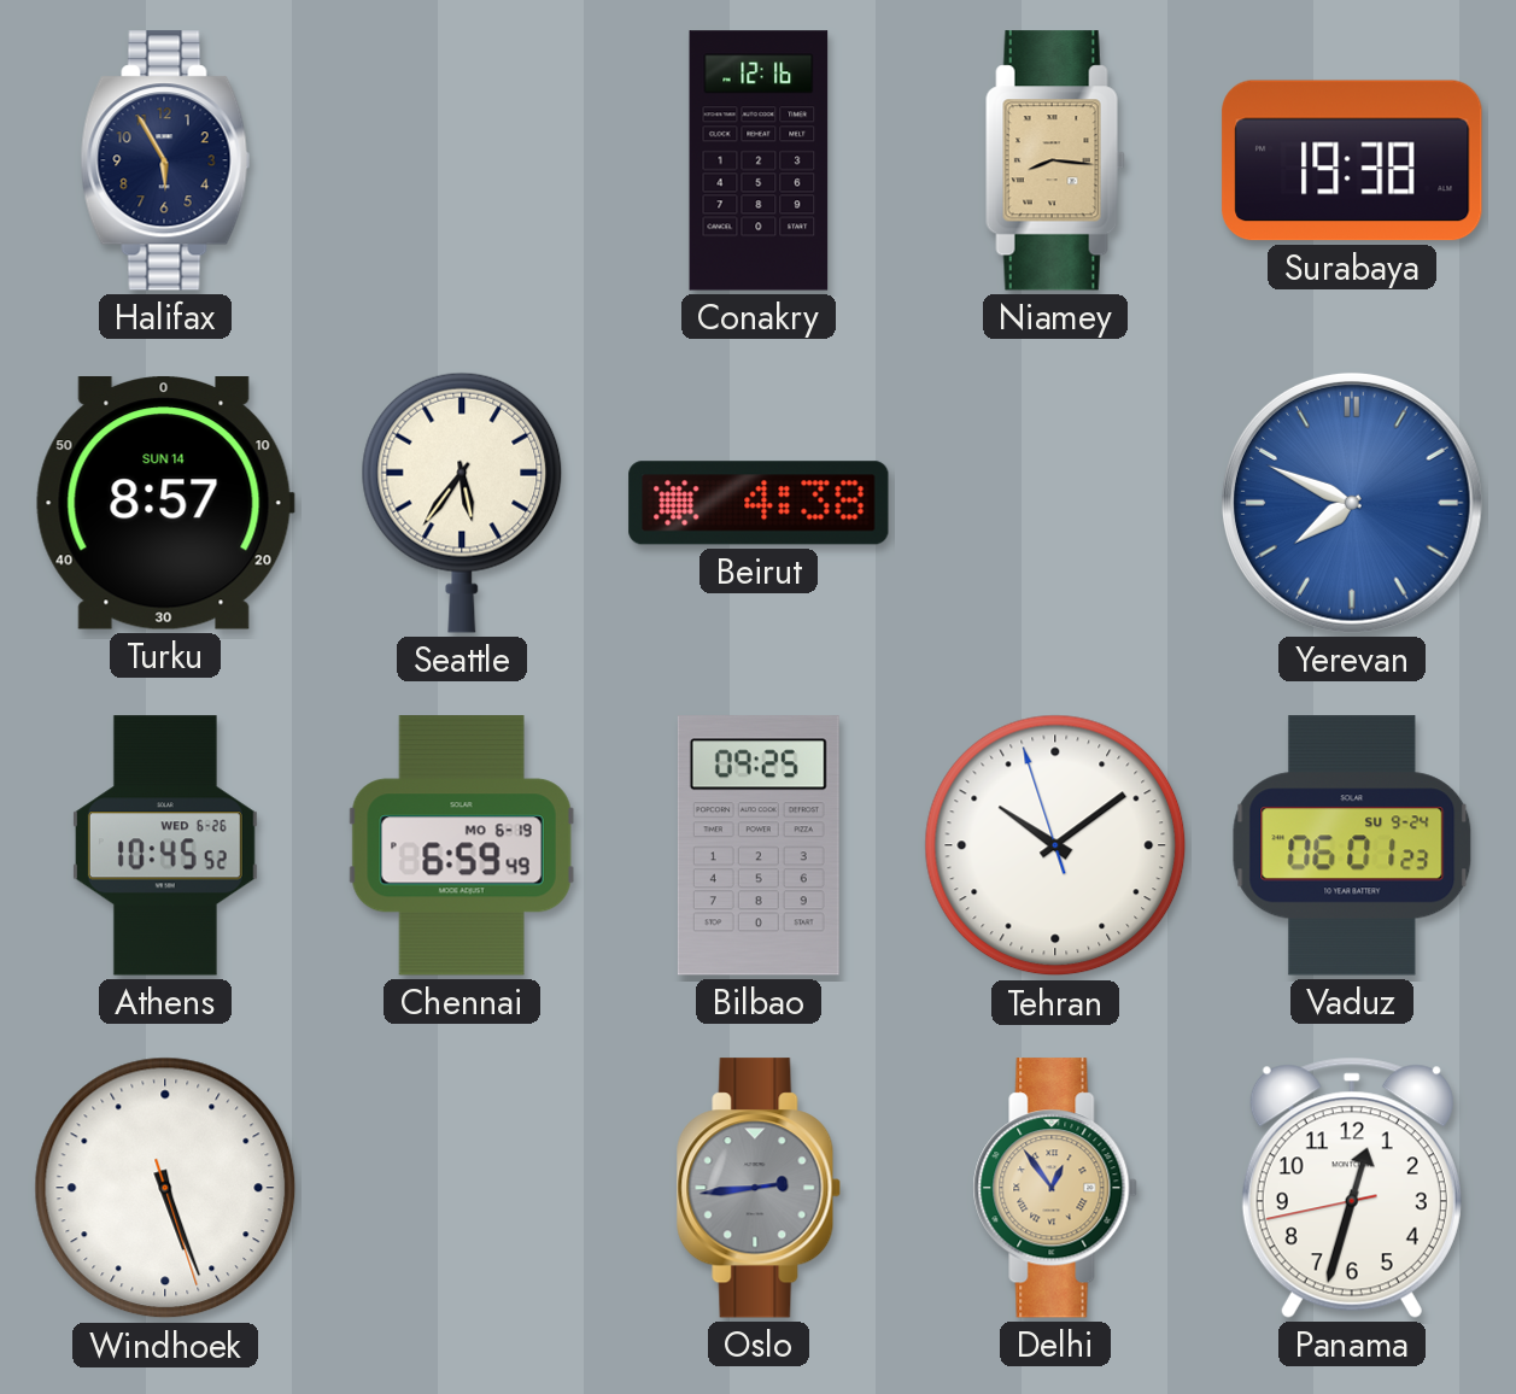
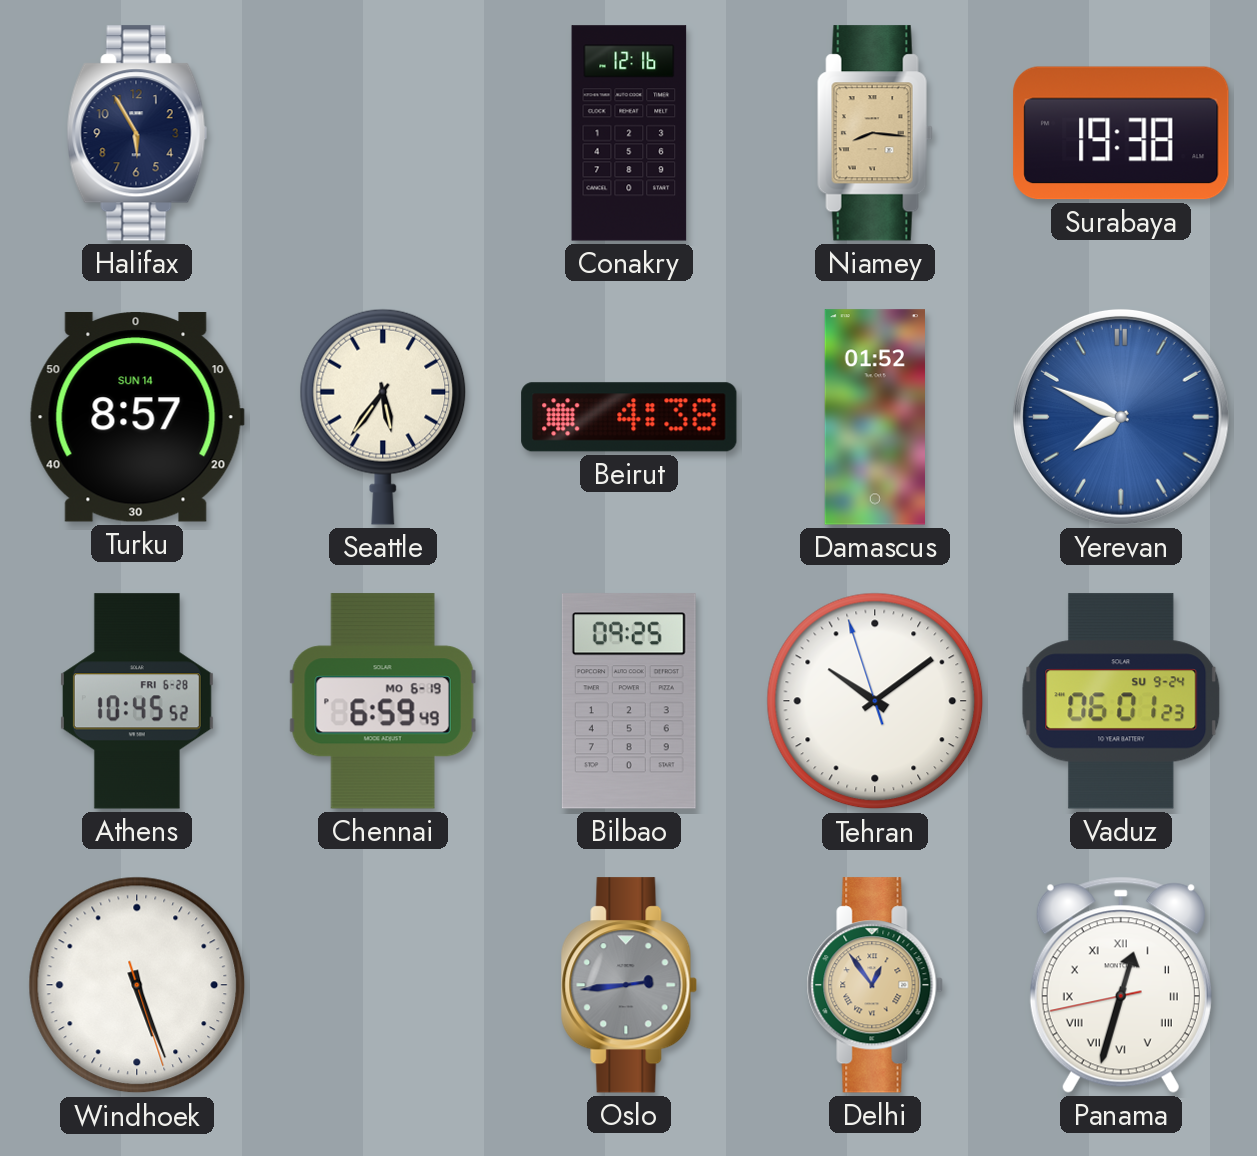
Damascus: none -> 01:52 (874, 417)
Athens date: WED 6-26 -> FRI 6-28 (137, 701)
Panama numerals: Arabic -> Roman (1121, 985)
